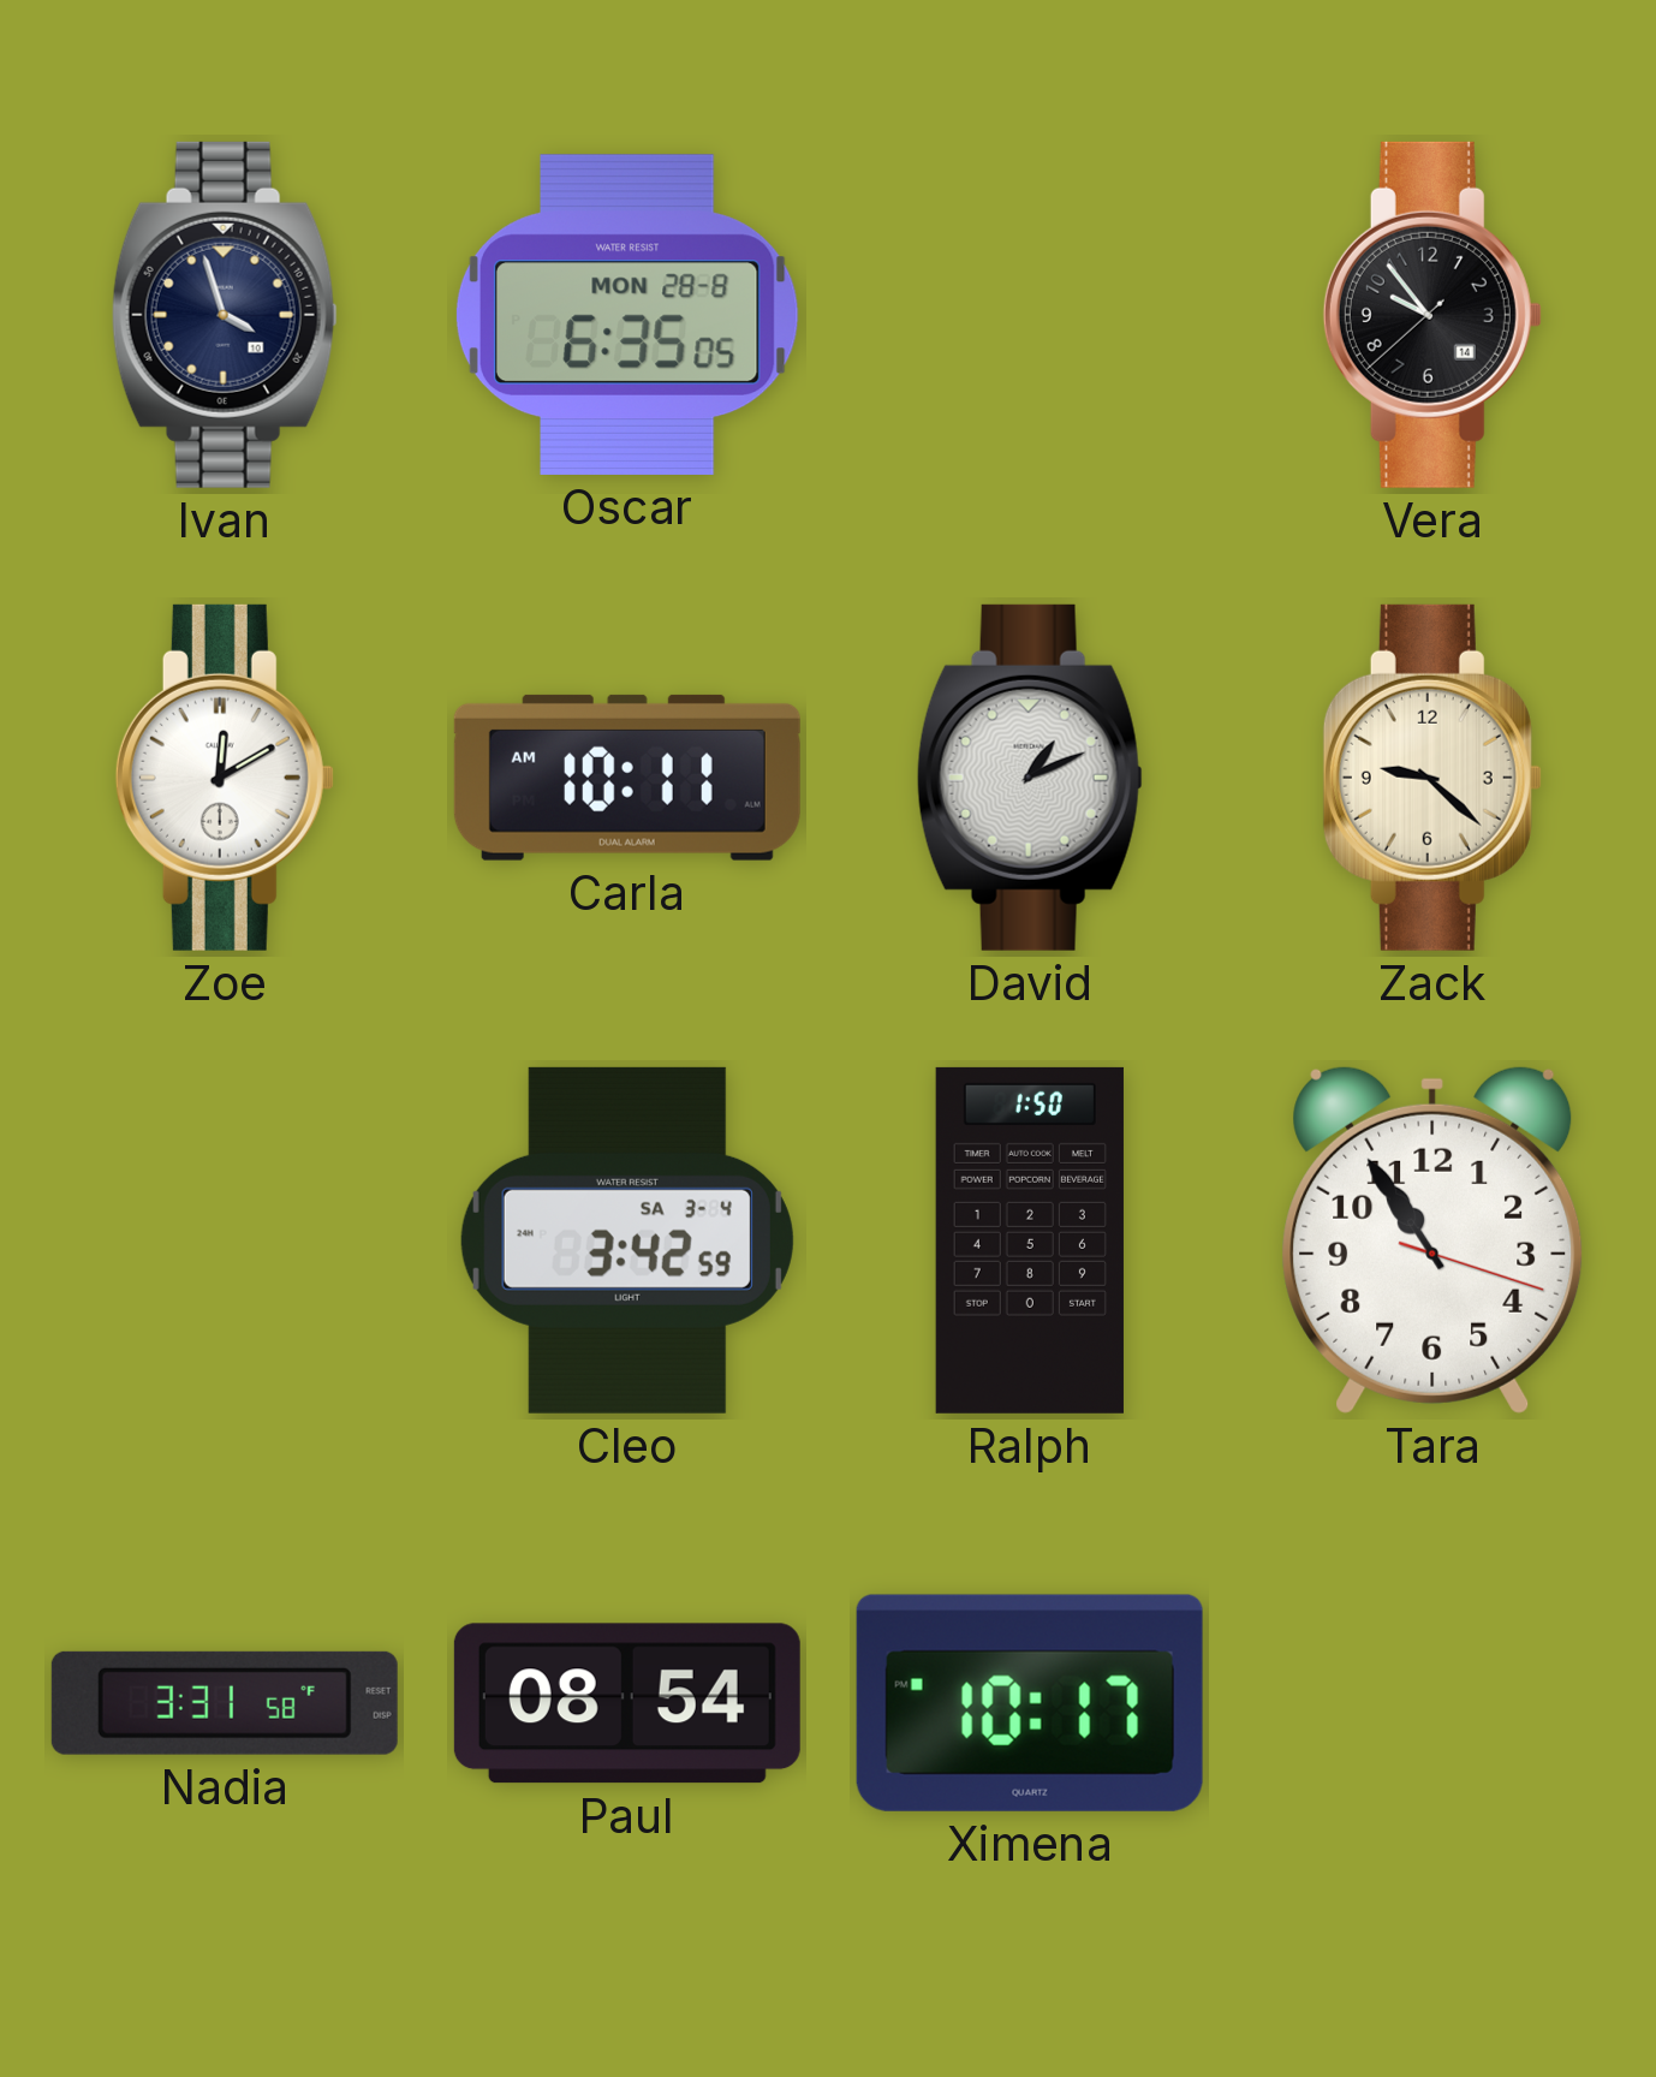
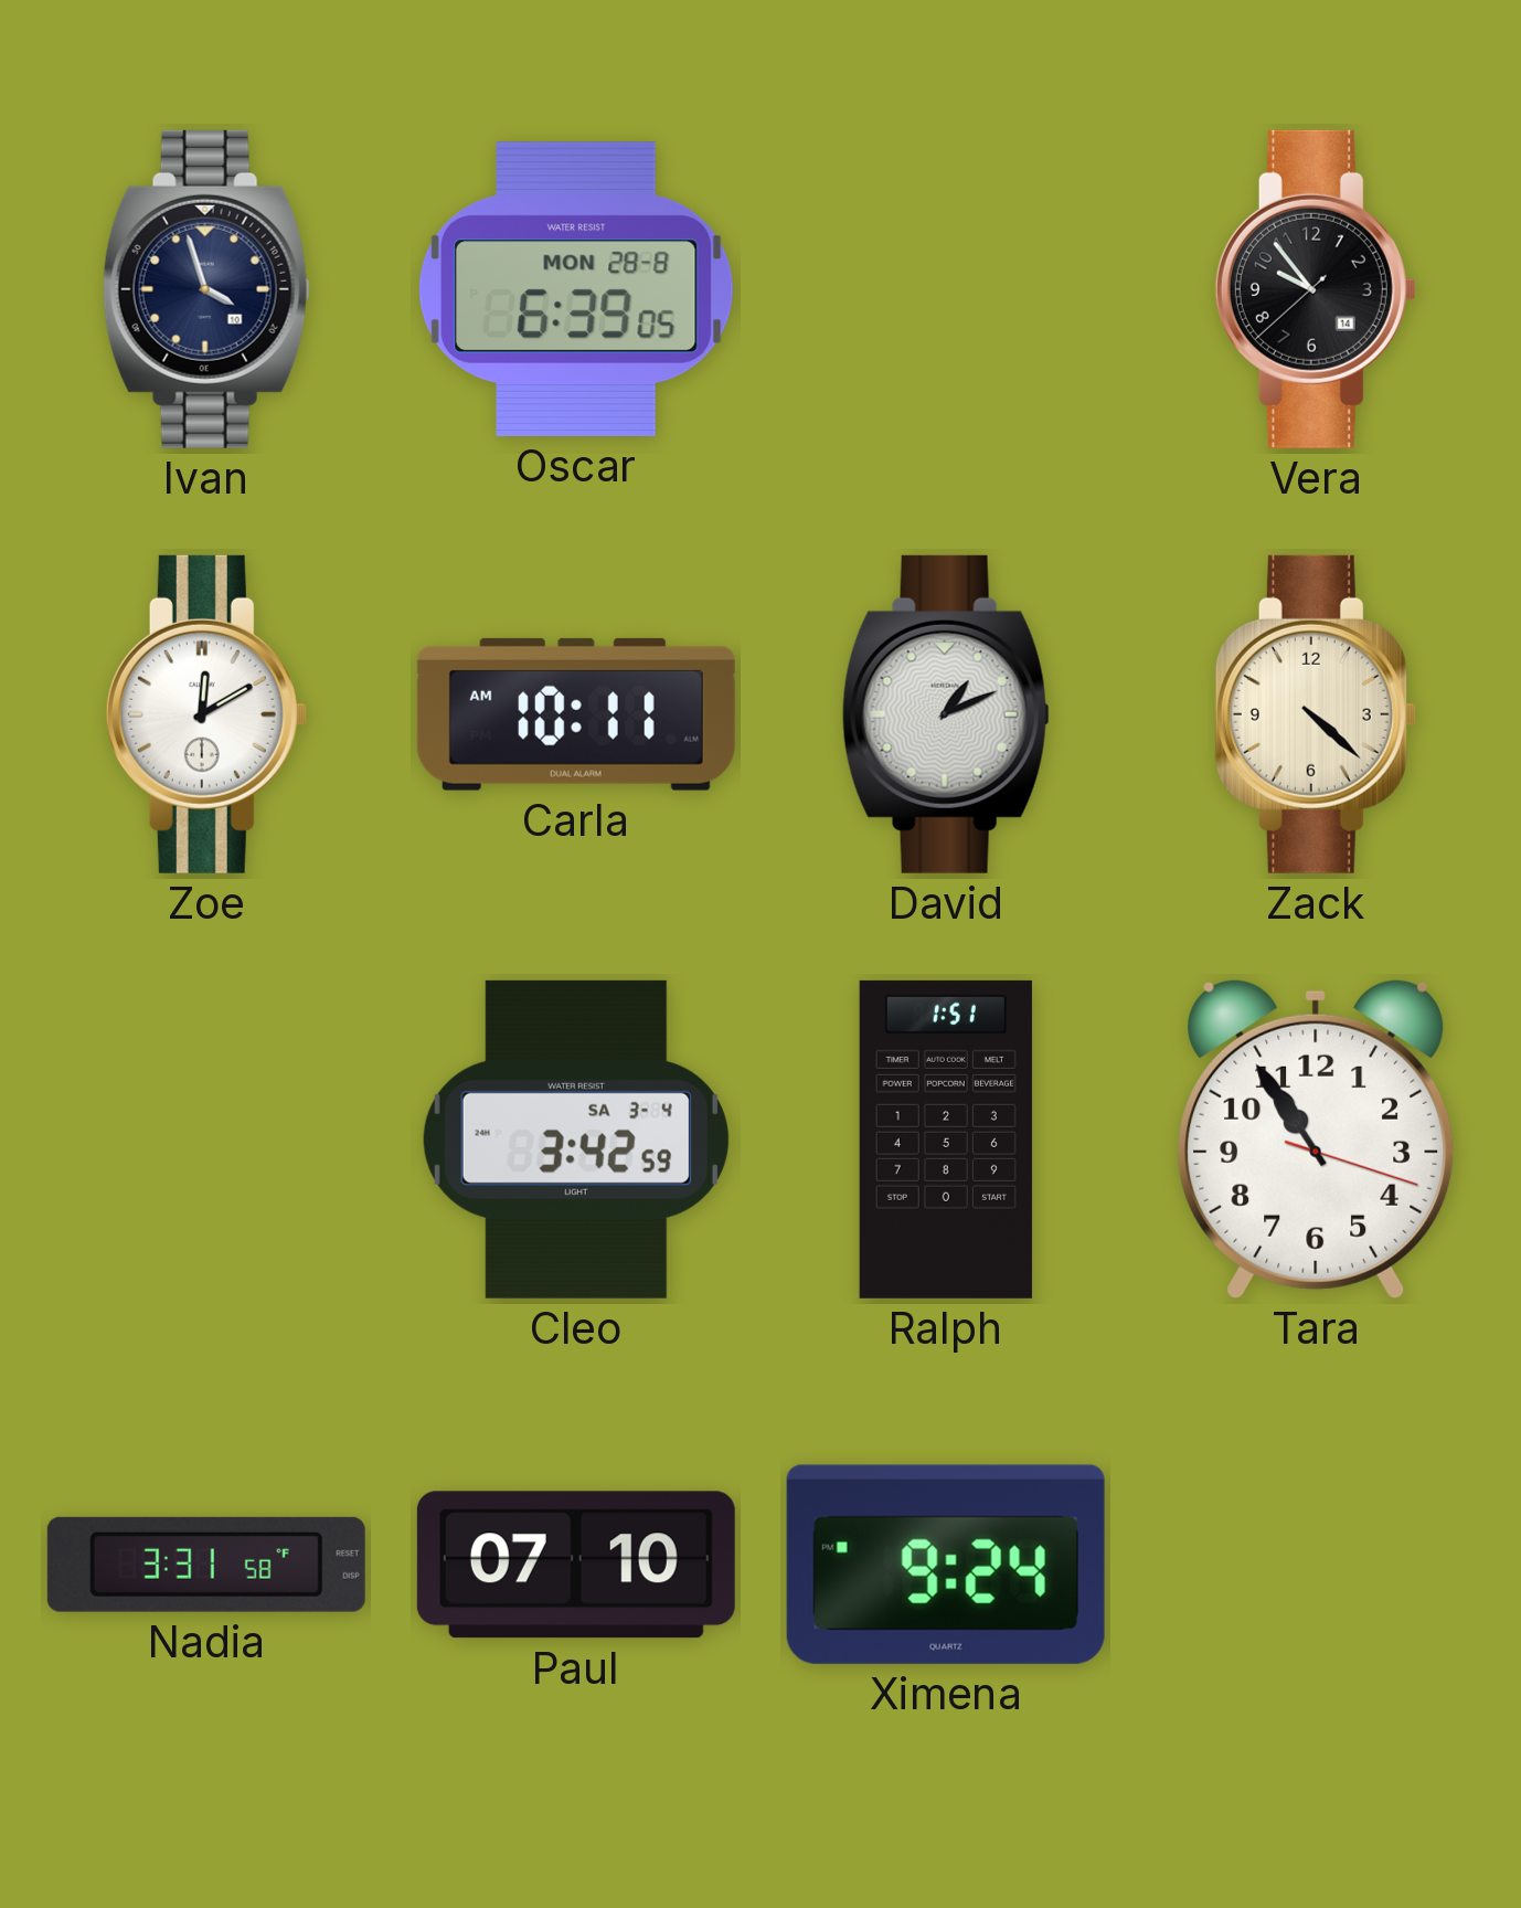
Oscar: 6:35 -> 6:39 (576, 289)
Zack: 9:22 -> 4:22 (1316, 714)
Ralph: 1:50 -> 1:51 (946, 1139)
Paul: 08:54 -> 07:10 (576, 1565)
Ximena: 10:17 -> 9:24 (946, 1565)
